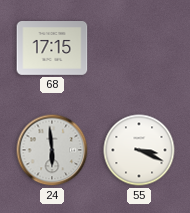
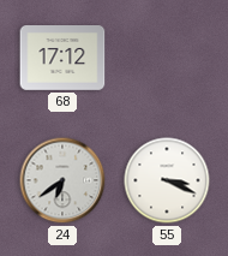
68: 17:15 -> 17:12 (62, 59)
24: 5:59 -> 6:39 (62, 180)
